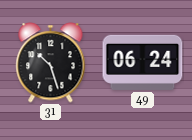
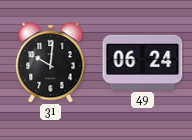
31: 10:27 -> 10:01 (51, 63)
